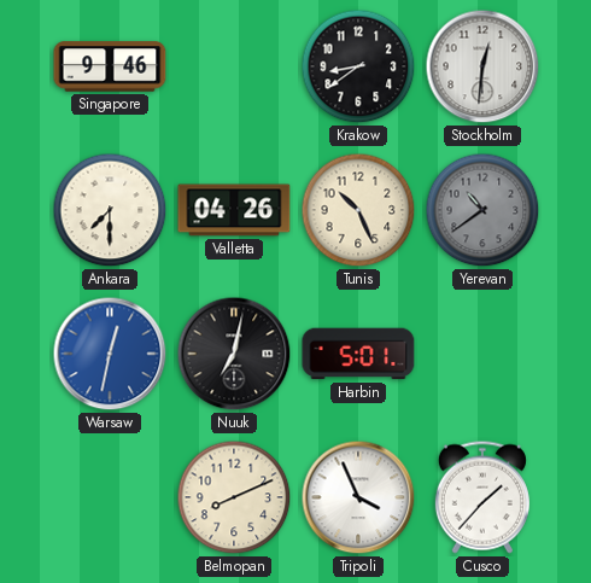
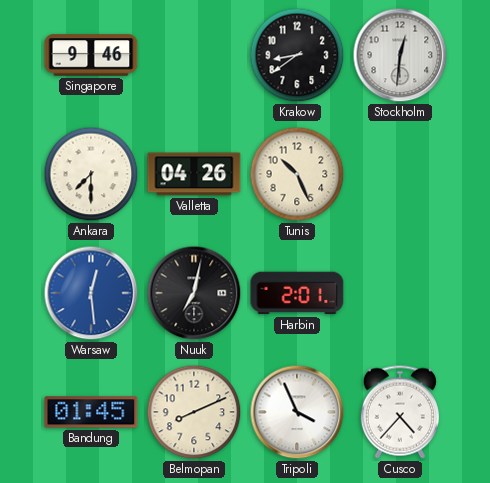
Yerevan: 10:39 -> none (482, 210)
Warsaw: 12:32 -> 12:29 (91, 293)
Harbin: 5:01 -> 2:01 (297, 293)
Bandung: none -> 01:45 (91, 412)
Cusco: 1:37 -> 4:37 (400, 412)
